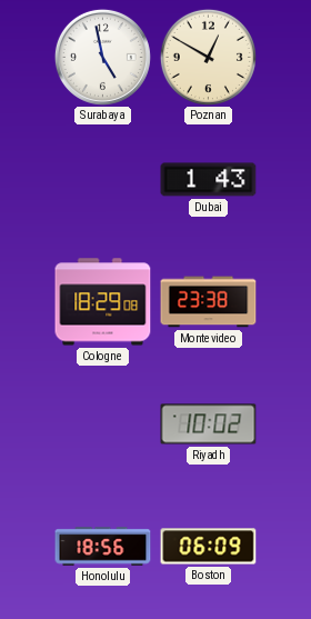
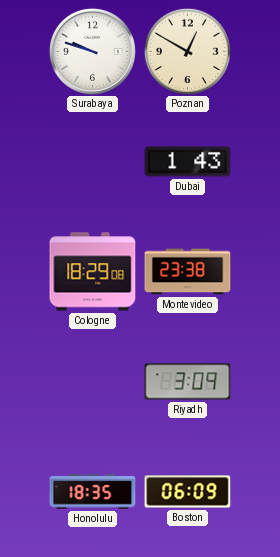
Surabaya: 4:58 -> 9:48 (92, 51)
Riyadh: 10:02 -> 3:09 (188, 382)
Honolulu: 18:56 -> 18:35 (93, 492)
